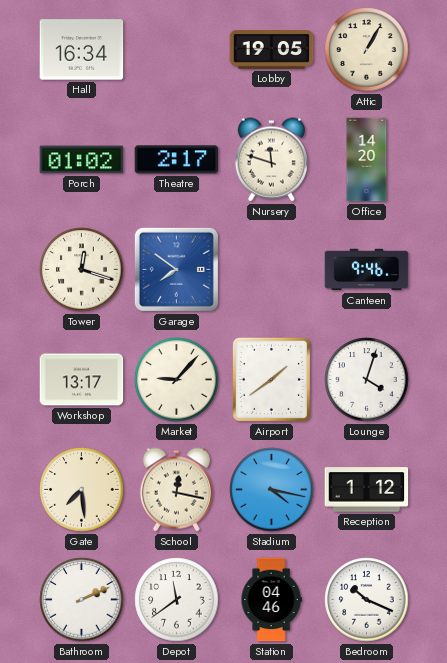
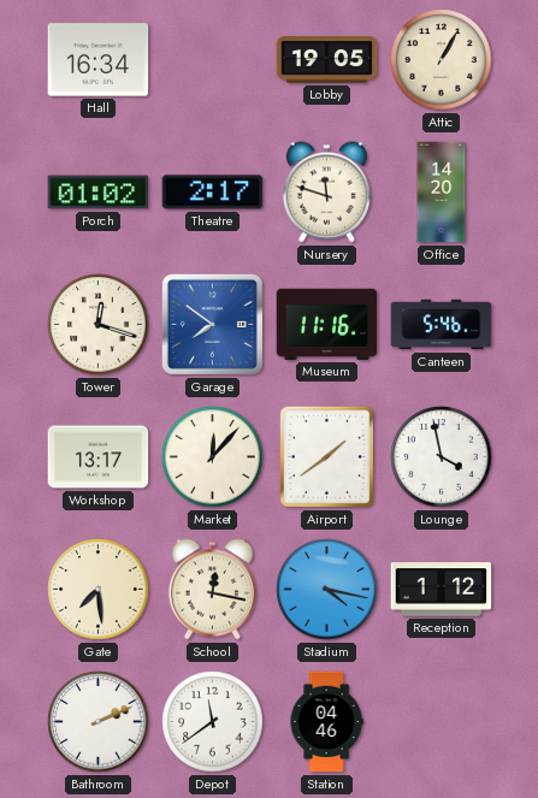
Museum: none -> 11:16 (327, 324)
Canteen: 9:46 -> 5:46 (442, 325)
Market: 9:07 -> 12:07 (213, 457)
Lounge: 4:03 -> 3:58 (442, 457)
Bedroom: 10:19 -> none (367, 600)
